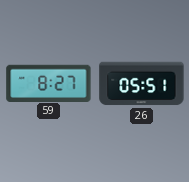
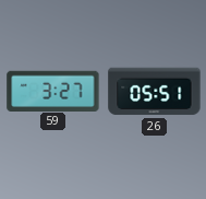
59: 8:27 -> 3:27 (53, 91)
